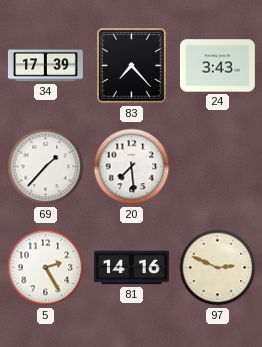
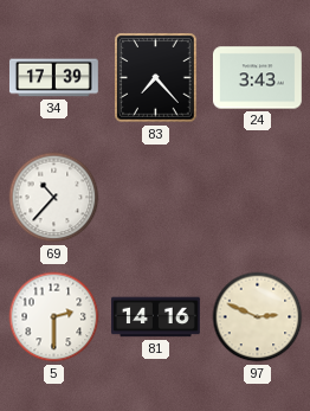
69: 1:37 -> 10:37 (54, 198)
20: 7:29 -> none (132, 167)
5: 2:25 -> 2:30 (54, 317)
